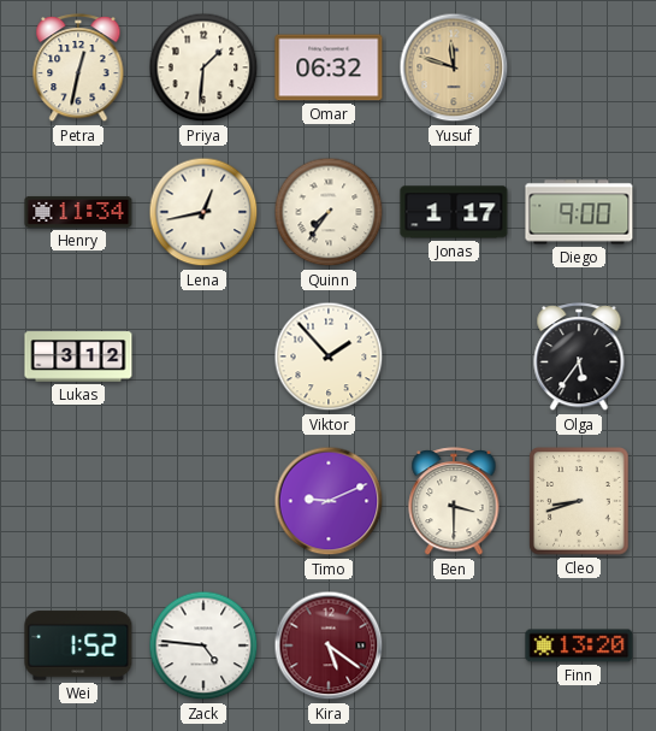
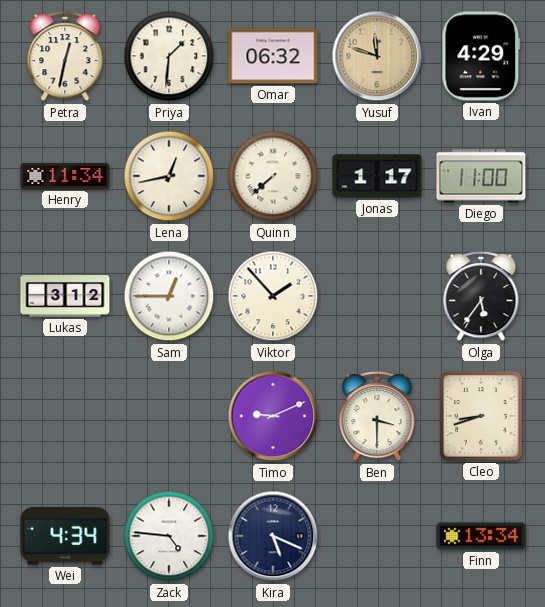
Ivan: none -> 4:29 (481, 56)
Quinn: 7:36 -> 7:38 (273, 176)
Diego: 9:00 -> 11:00 (481, 176)
Sam: none -> 12:45 (169, 296)
Wei: 1:52 -> 4:34 (65, 536)
Kira: 5:21 -> 5:19 (273, 536)
Kira dial: burgundy -> navy (273, 536)
Finn: 13:20 -> 13:34 (481, 536)
